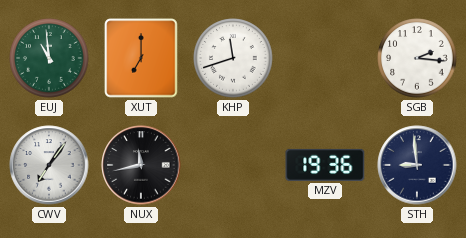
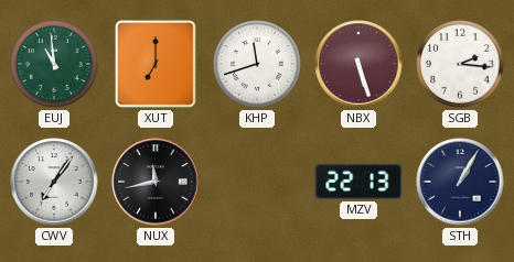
NBX: none -> 5:27 (358, 64)
MZV: 19:36 -> 22:13 (358, 182)
STH: 8:59 -> 1:05 (460, 182)
